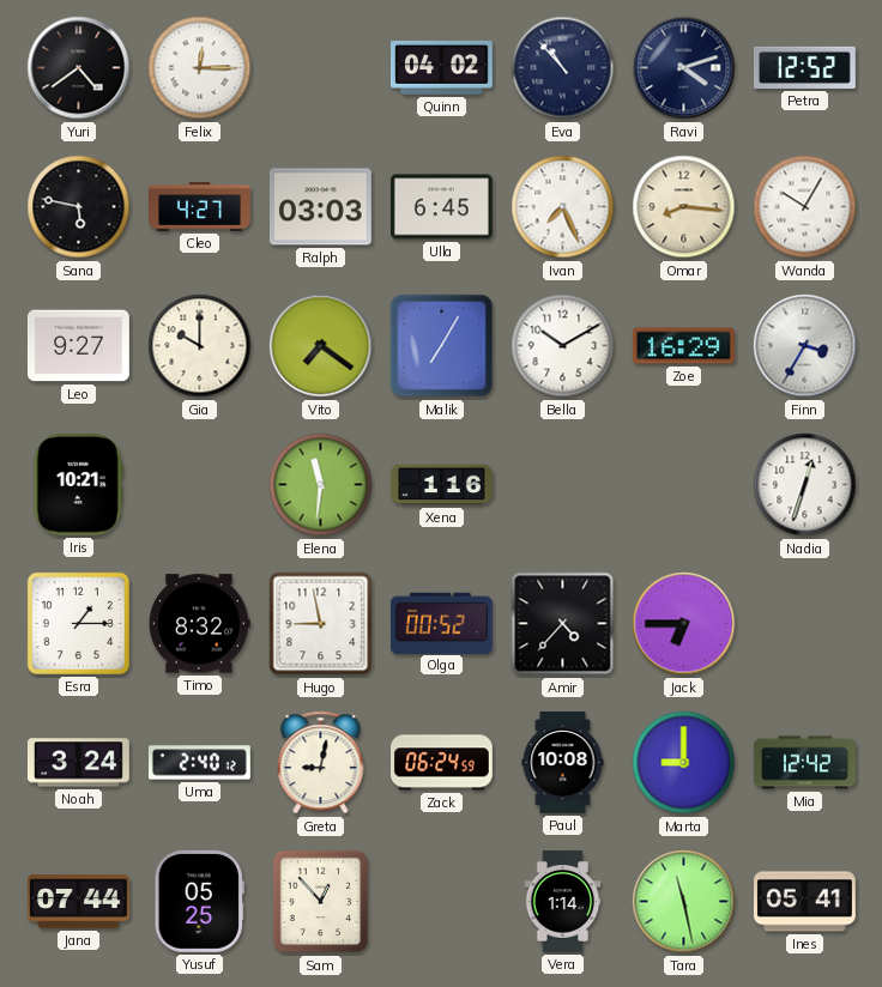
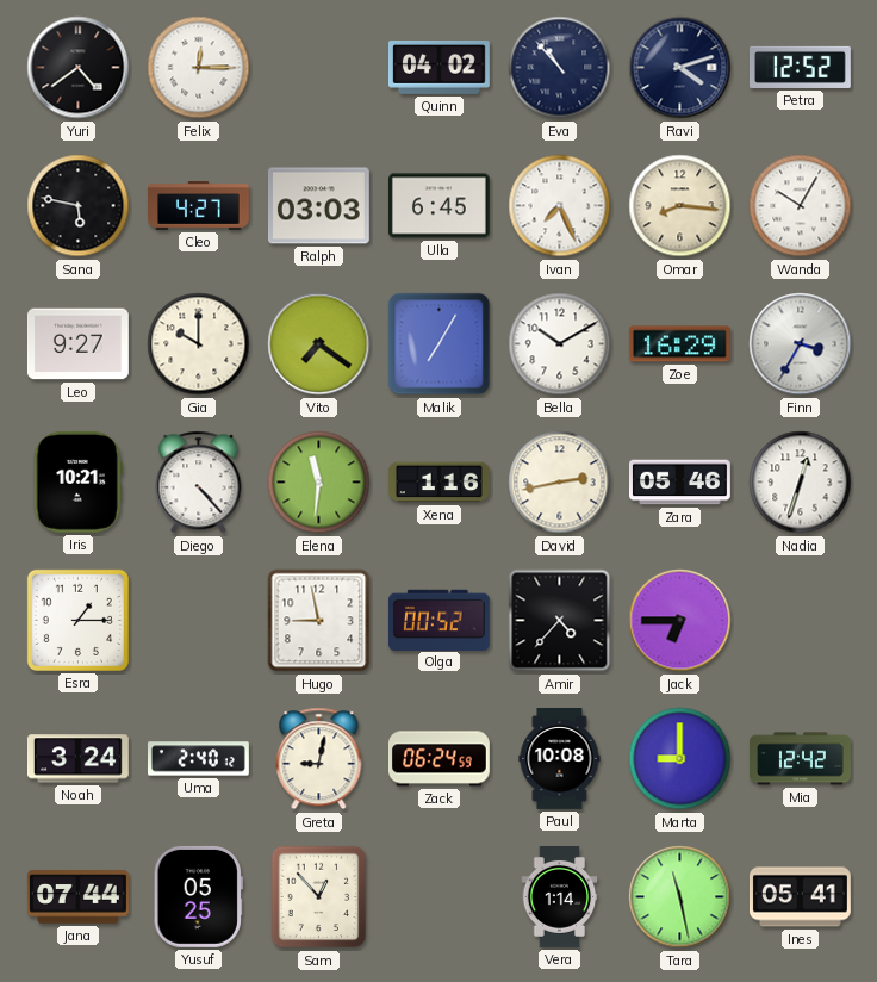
Diego: none -> 4:23 (199, 483)
David: none -> 2:43 (560, 483)
Zara: none -> 05:46 (680, 483)
Timo: 8:32 -> none (199, 624)
